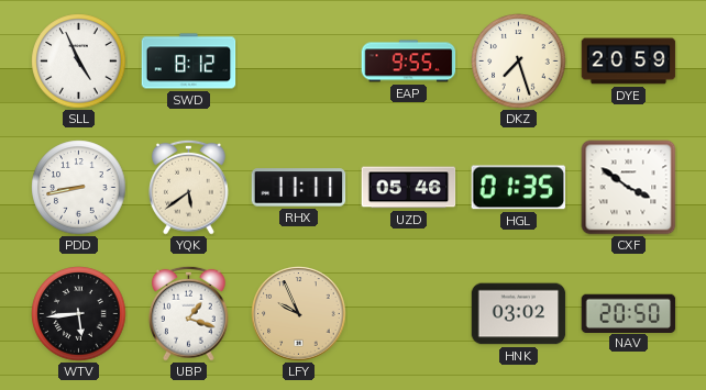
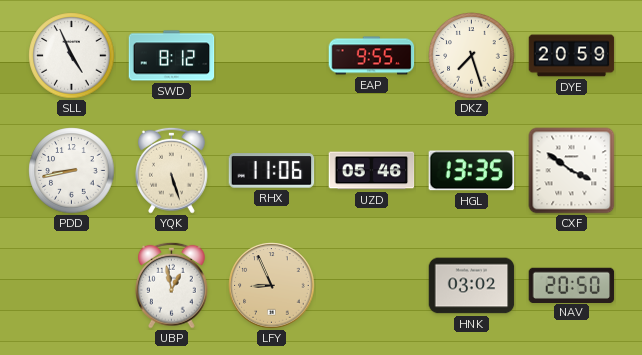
YQK: 5:39 -> 5:27 (172, 170)
RHX: 11:11 -> 11:06 (272, 171)
HGL: 01:35 -> 13:35 (471, 171)
WTV: 5:44 -> none (79, 314)
UBP: 1:18 -> 12:58 (172, 285)
LFY: 9:56 -> 8:56 (272, 286)
